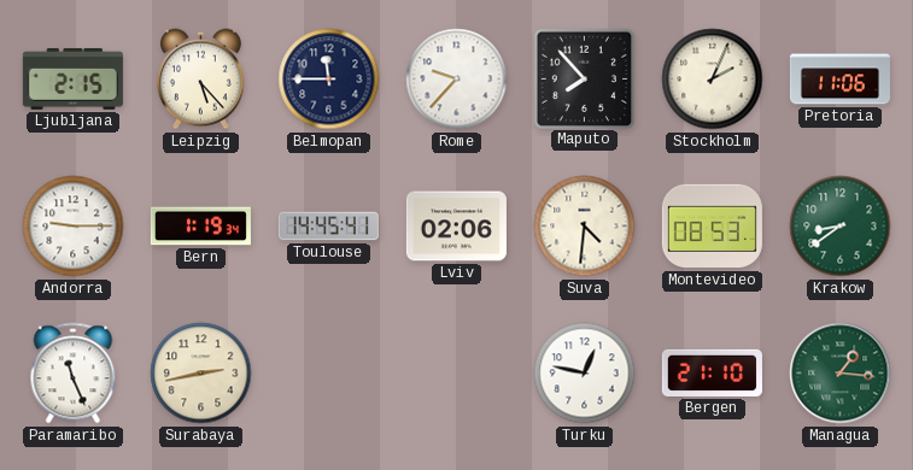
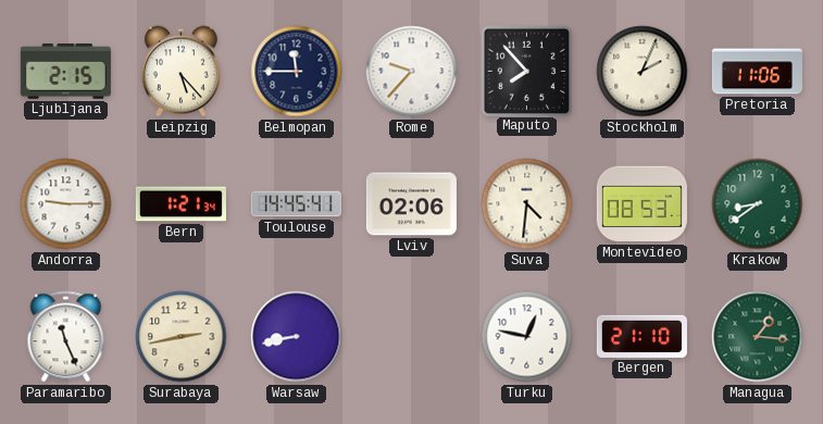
Bern: 1:19 -> 1:21 (180, 204)
Warsaw: none -> 8:43 (297, 337)
